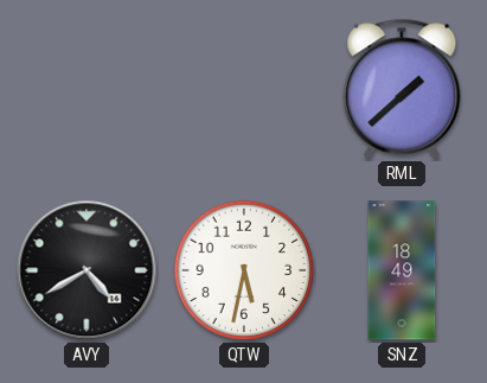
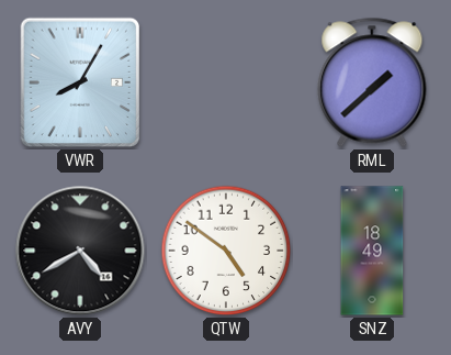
VWR: none -> 8:05 (80, 82)
QTW: 5:32 -> 4:51 (226, 251)
